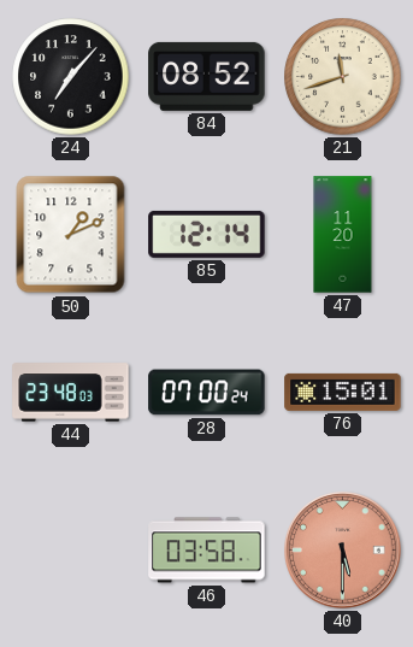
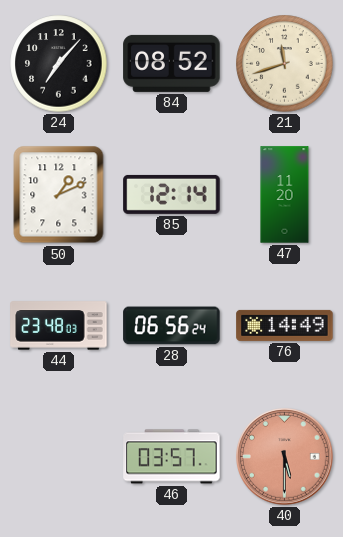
28: 07:00 -> 06:56 (172, 326)
76: 15:01 -> 14:49 (285, 325)
46: 03:58 -> 03:57 (172, 457)
